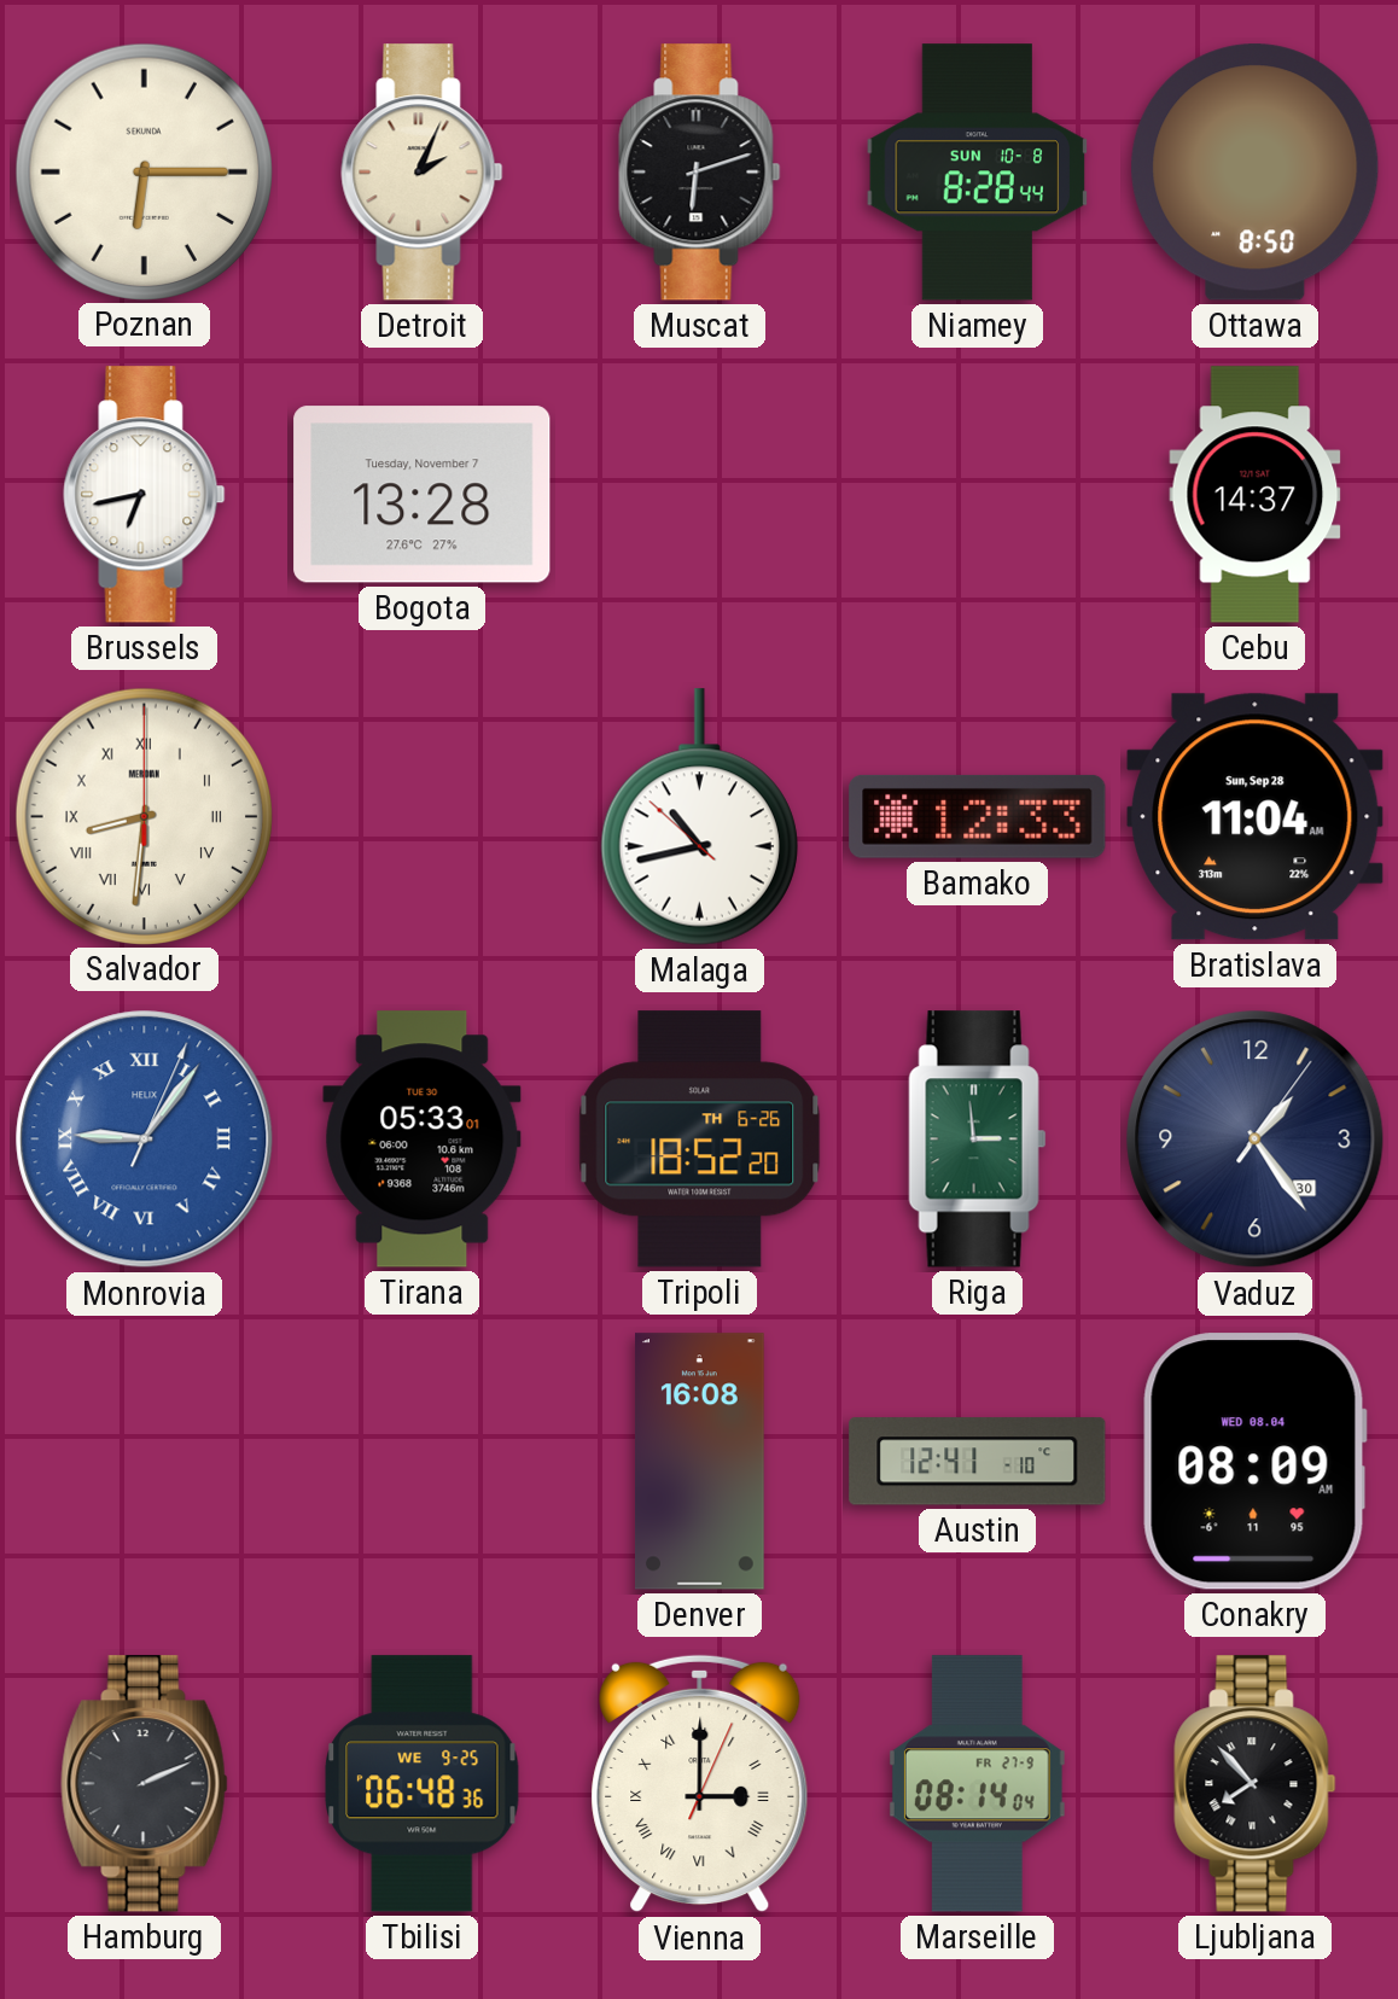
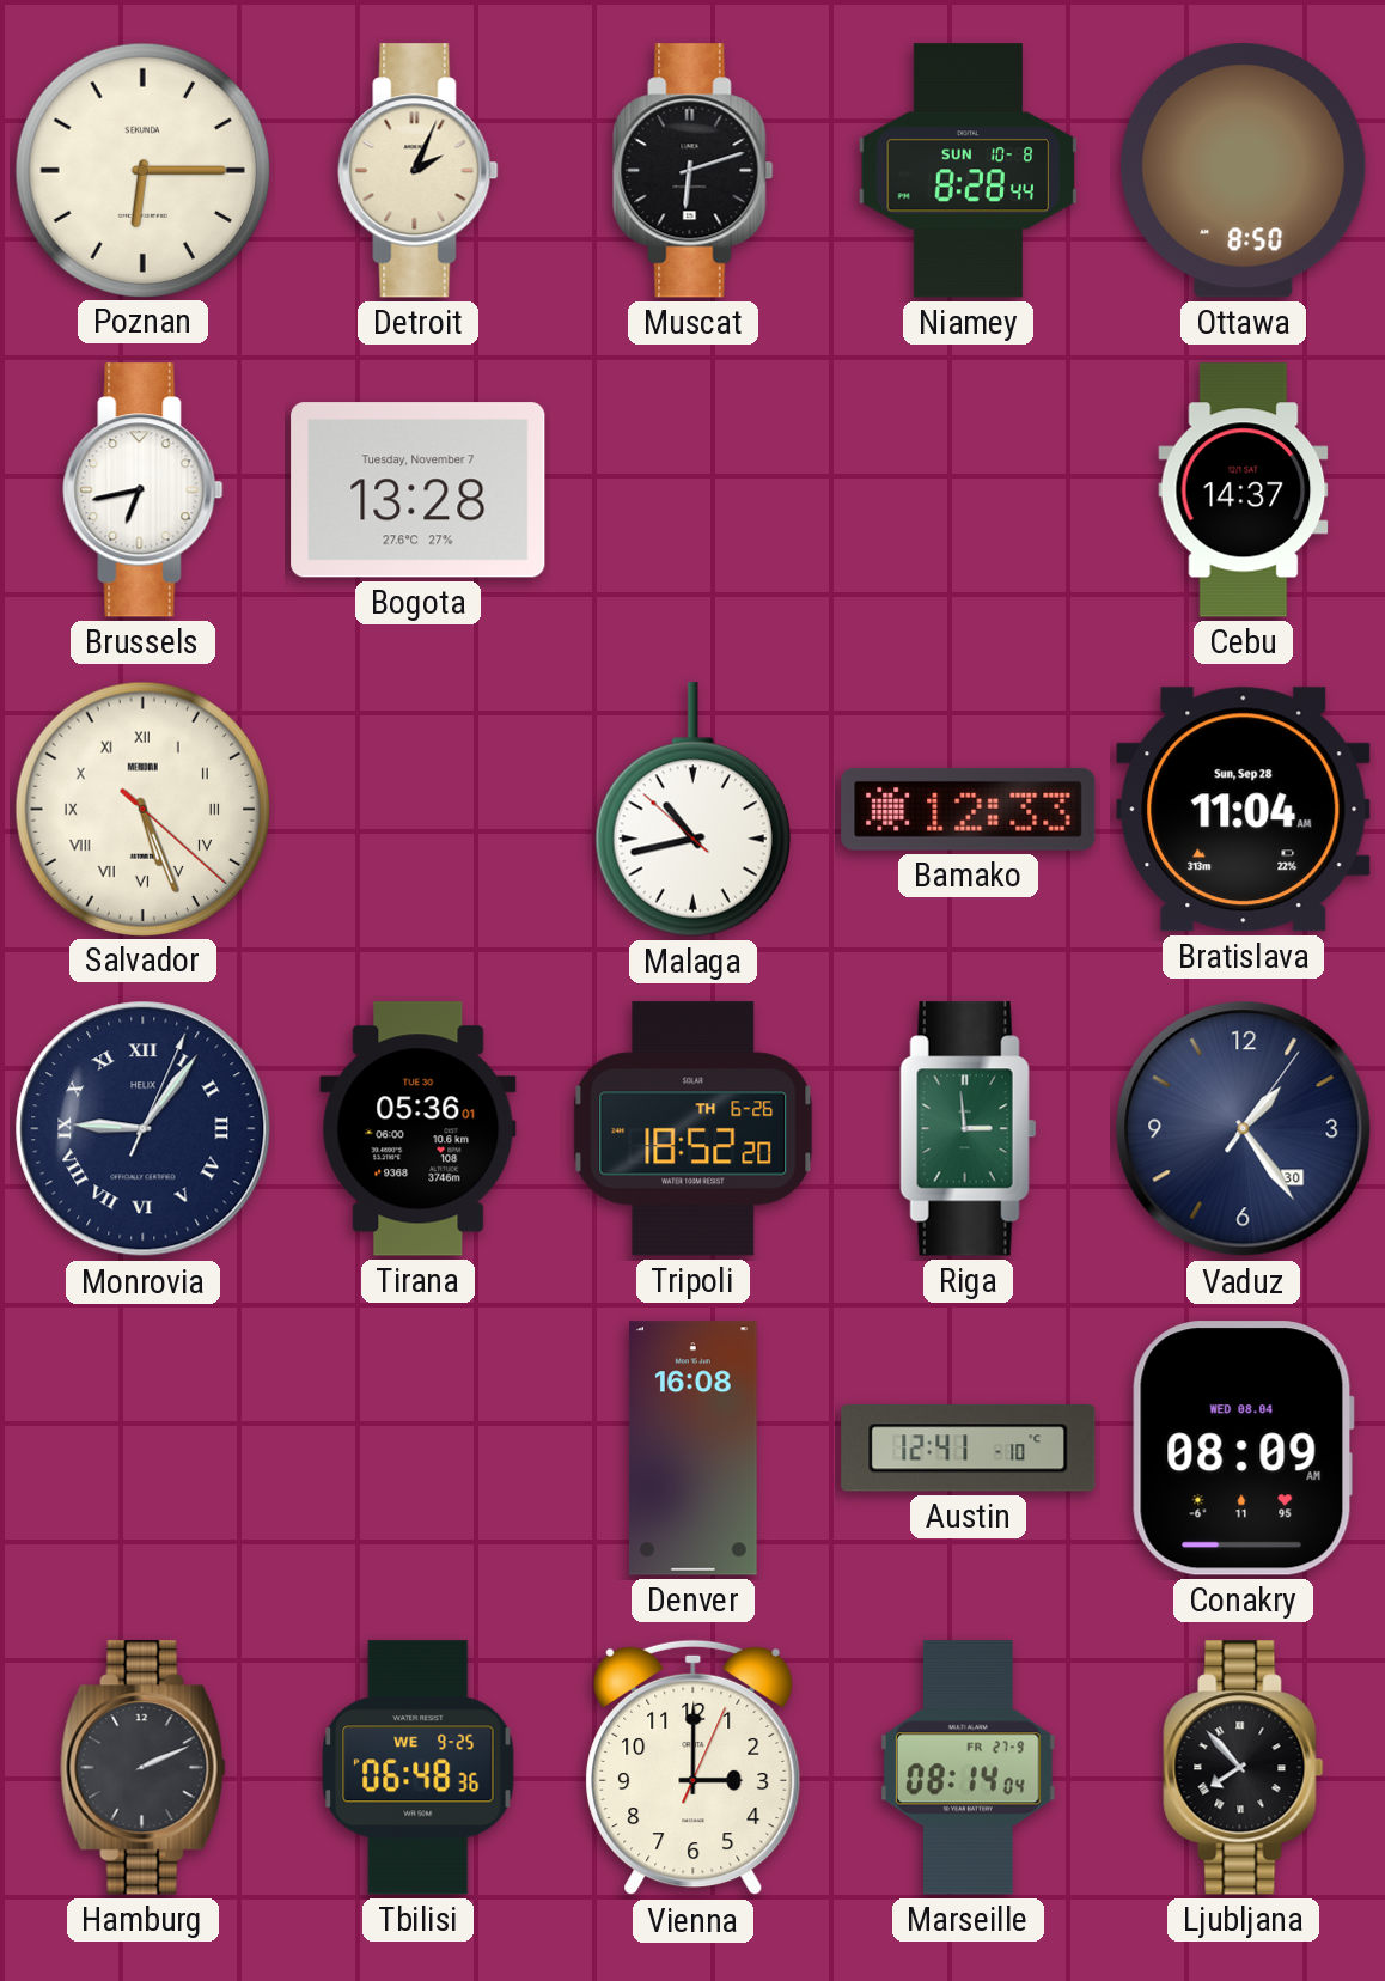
Salvador: 8:31 -> 5:26 (142, 809)
Monrovia dial: blue -> navy (144, 1129)
Tirana: 05:33 -> 05:36 (419, 1129)
Vienna numerals: Roman -> Arabic (694, 1768)
